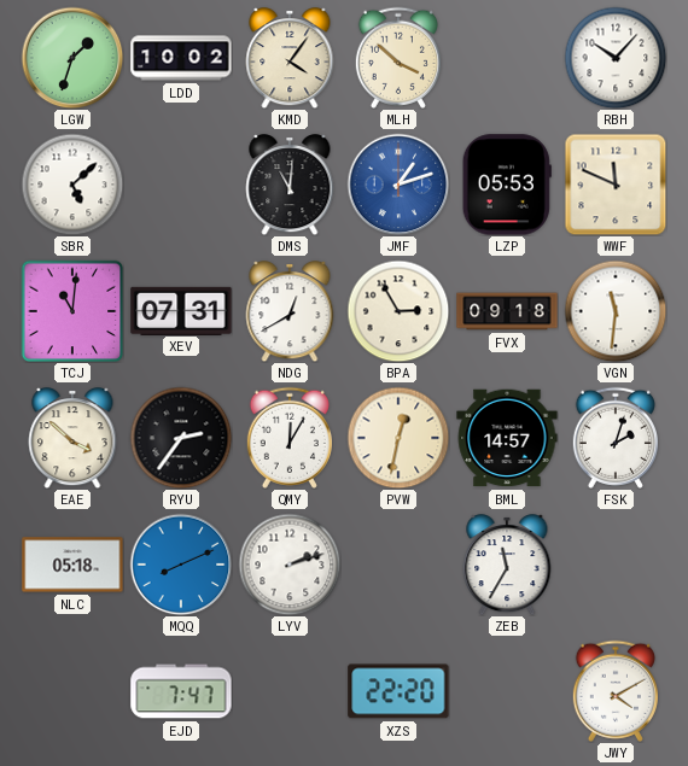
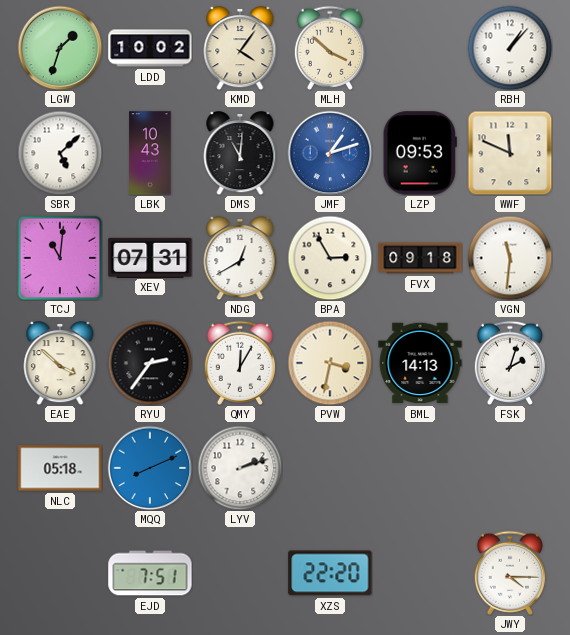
RBH: 10:07 -> 1:07 (510, 48)
LBK: none -> 10:43 (150, 153)
LZP: 05:53 -> 09:53 (420, 153)
PVW: 12:32 -> 3:32 (330, 363)
BML: 14:57 -> 14:13 (420, 363)
ZEB: 11:35 -> none (507, 566)
EJD: 7:47 -> 7:51 (150, 573)
JWY: 4:10 -> 4:15 (510, 573)
